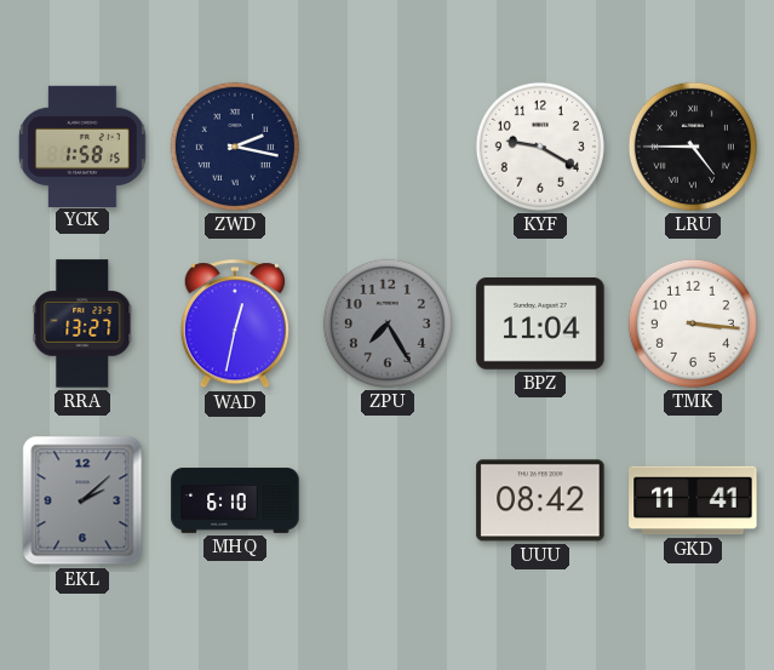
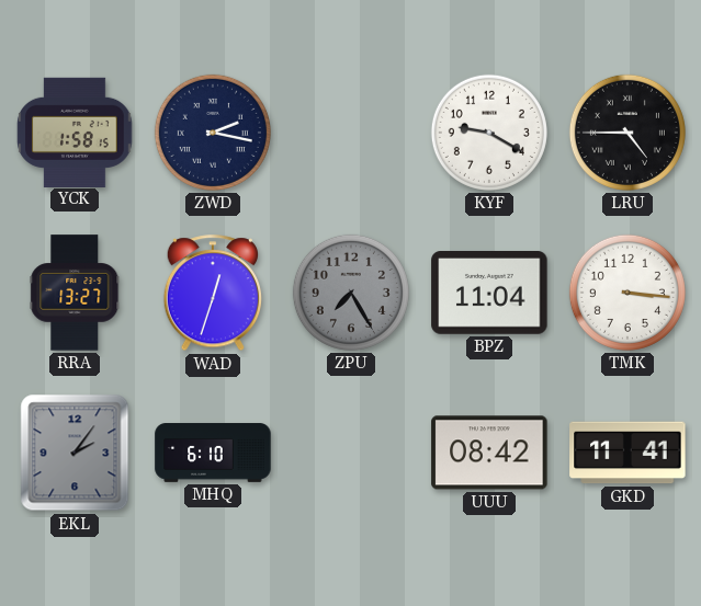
WAD: 12:32 -> 12:33 (212, 294)
EKL: 2:08 -> 2:06 (75, 453)
